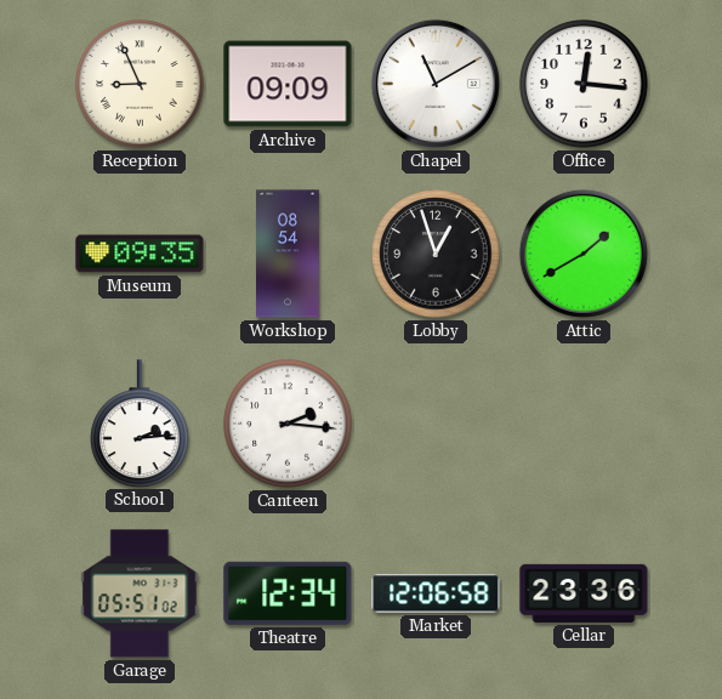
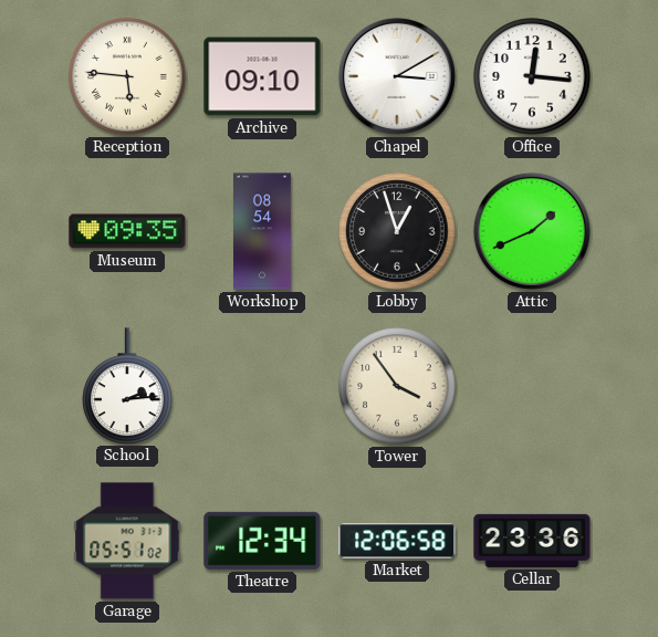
Reception: 8:56 -> 5:46 (127, 76)
Archive: 09:09 -> 09:10 (262, 76)
Chapel: 11:10 -> 3:10 (397, 76)
Attic: 1:40 -> 1:41 (532, 231)
Canteen: 2:16 -> none (288, 424)
Tower: none -> 3:54 (397, 386)
